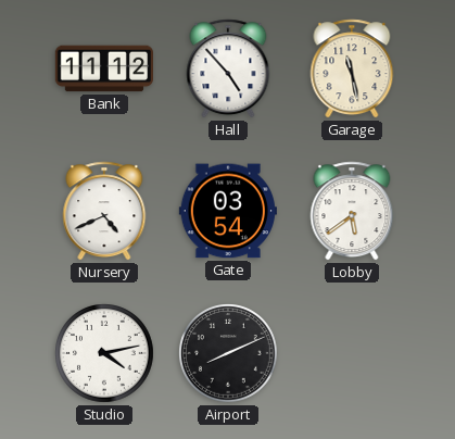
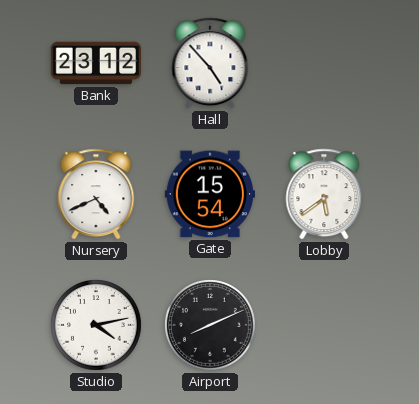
Bank: 11:12 -> 23:12 (95, 63)
Garage: 11:28 -> none (352, 68)
Gate: 03:54 -> 15:54 (210, 194)
